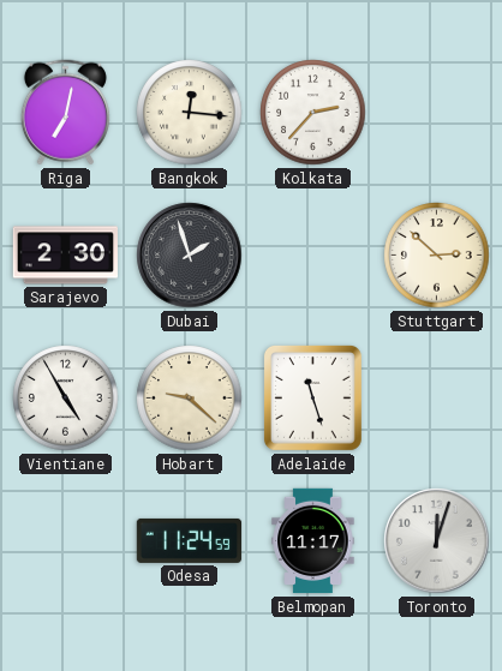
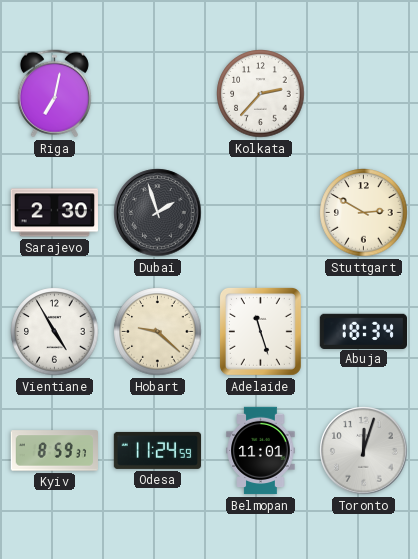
Bangkok: 12:16 -> none (190, 113)
Stuttgart: 2:52 -> 2:50 (364, 213)
Abuja: none -> 18:34 (363, 331)
Kyiv: none -> 8:59 (54, 451)
Belmopan: 11:17 -> 11:01 (261, 451)
